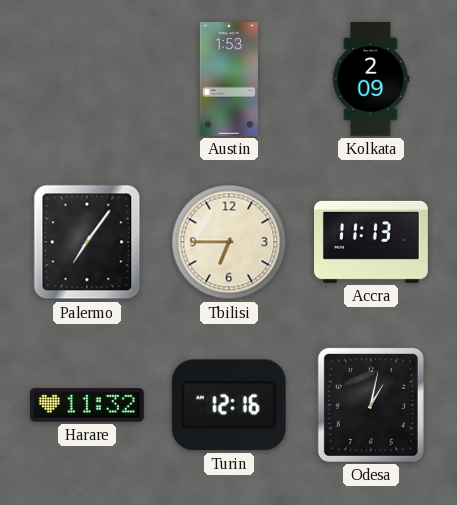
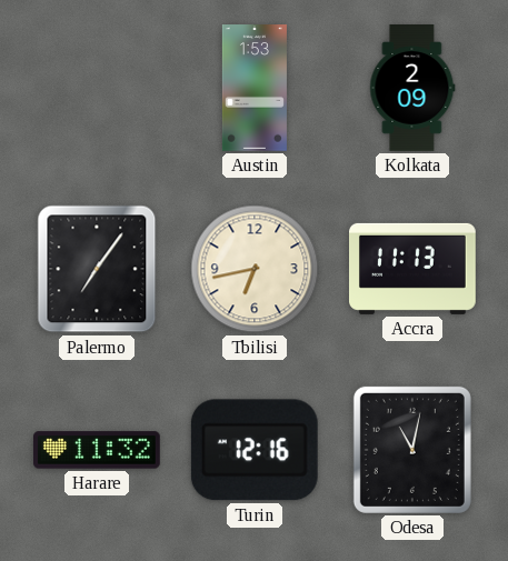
Tbilisi: 6:45 -> 6:43 (255, 269)
Odesa: 1:02 -> 11:02 (412, 450)
